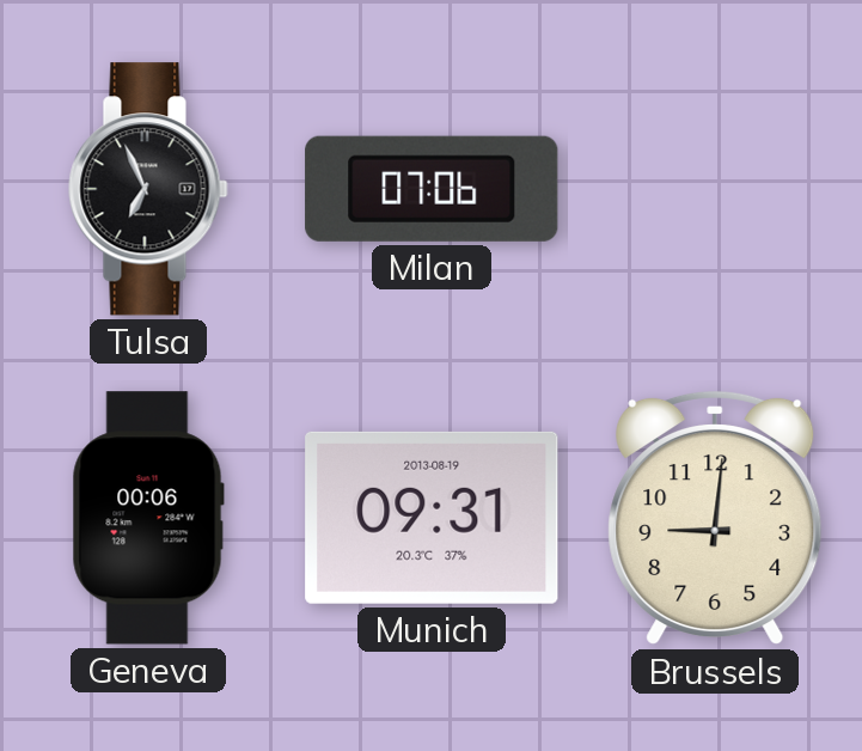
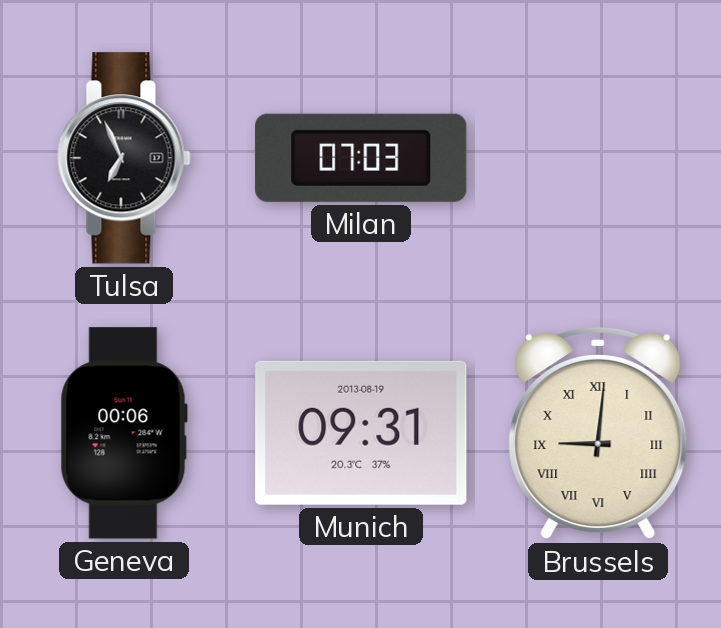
Milan: 07:06 -> 07:03 (361, 158)
Brussels numerals: Arabic -> Roman (598, 433)
